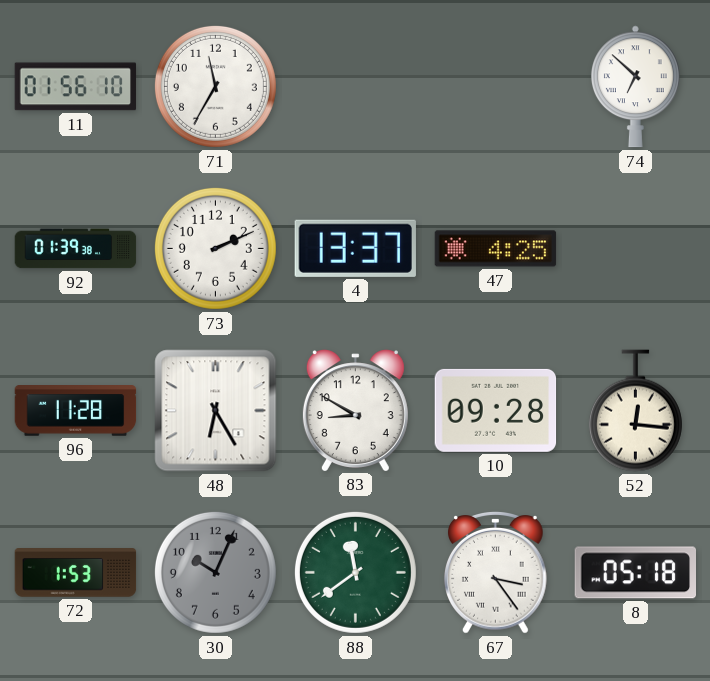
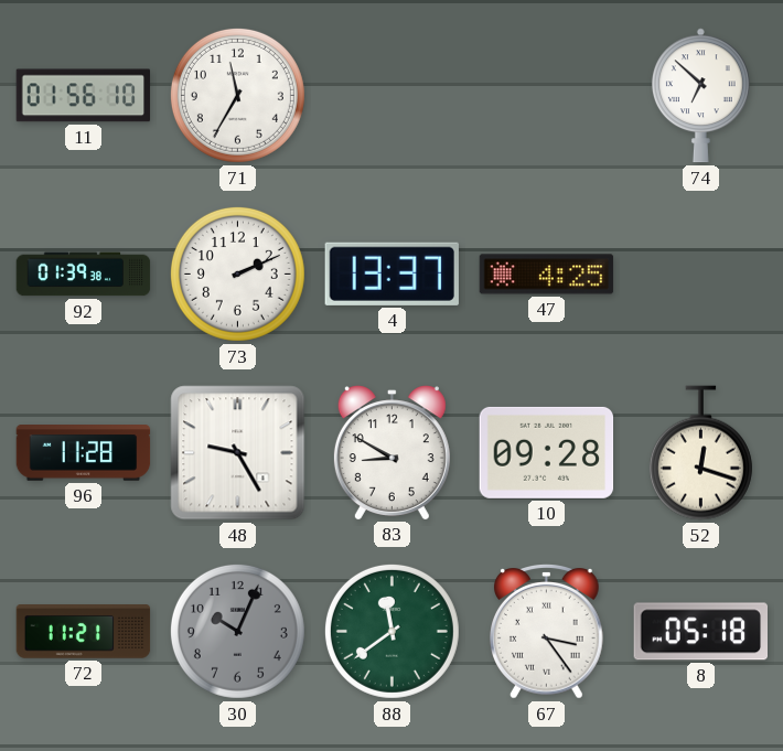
48: 6:25 -> 9:25 (238, 453)
52: 12:16 -> 12:18 (700, 453)
72: 1:53 -> 11:21 (84, 632)
